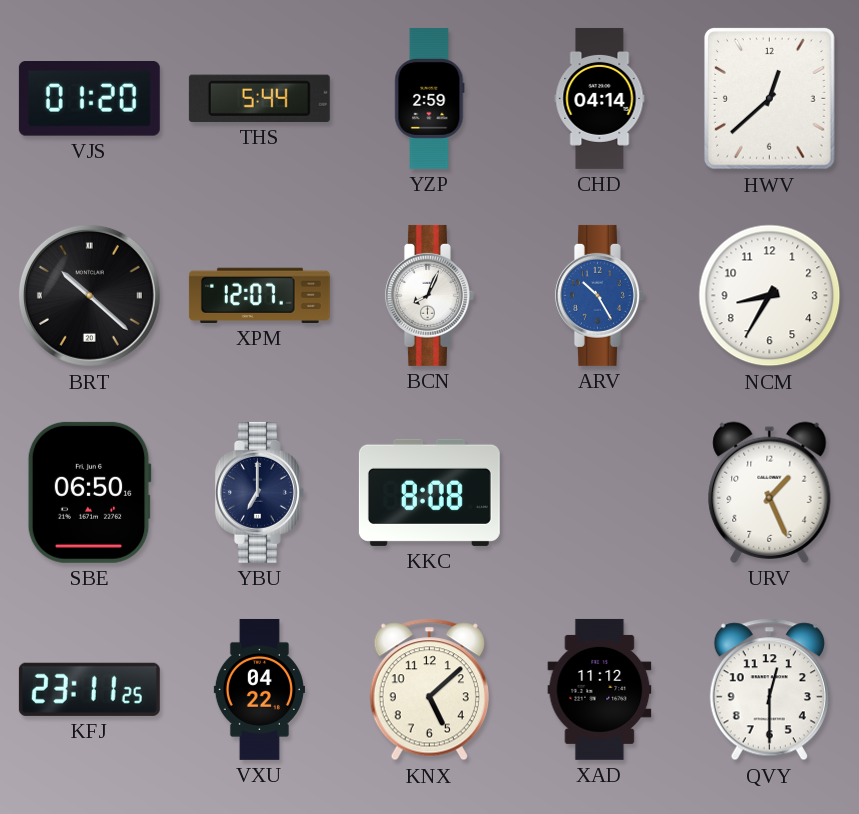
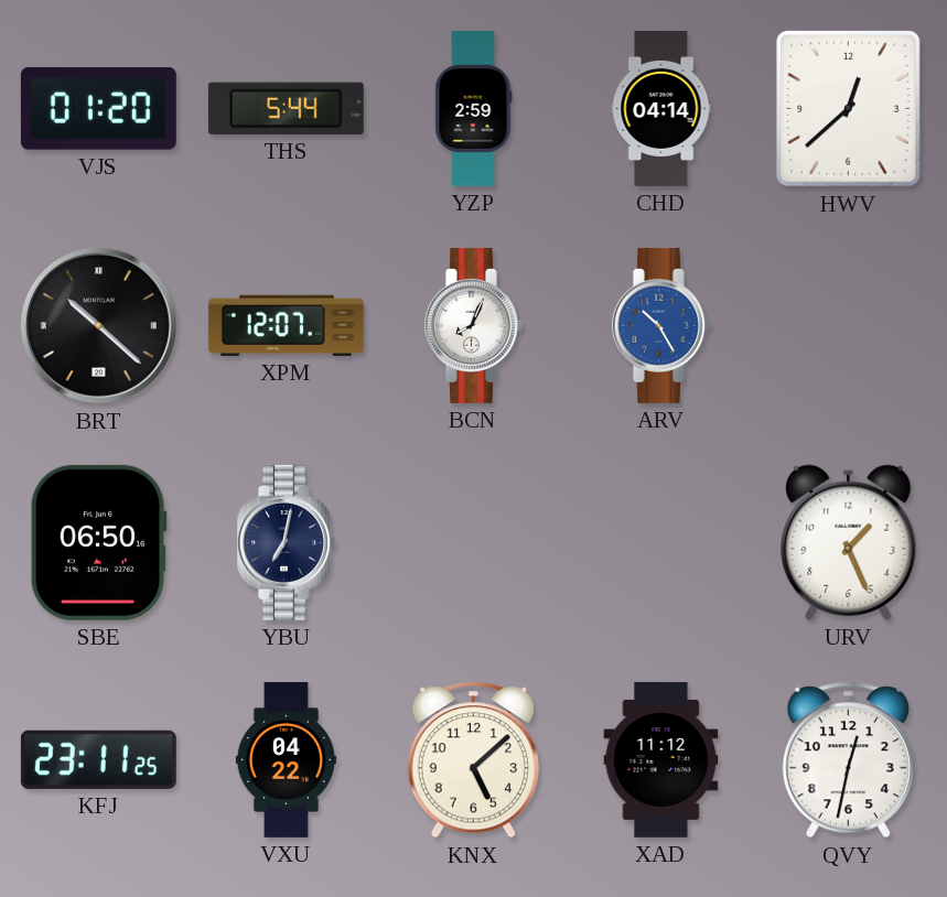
NCM: 8:35 -> none (770, 296)
YBU: 7:00 -> 7:02 (286, 542)
KKC: 8:08 -> none (429, 492)
QVY: 12:30 -> 12:32 (848, 760)
